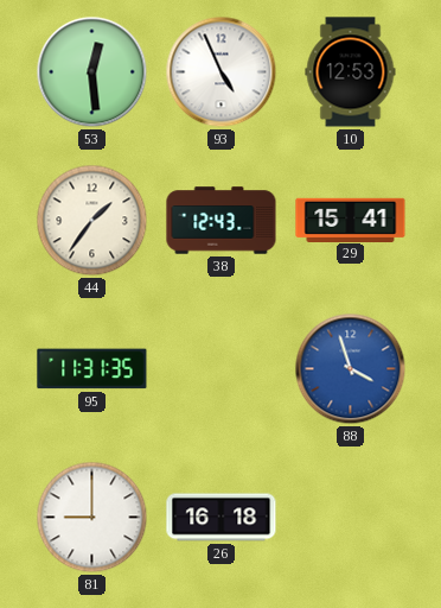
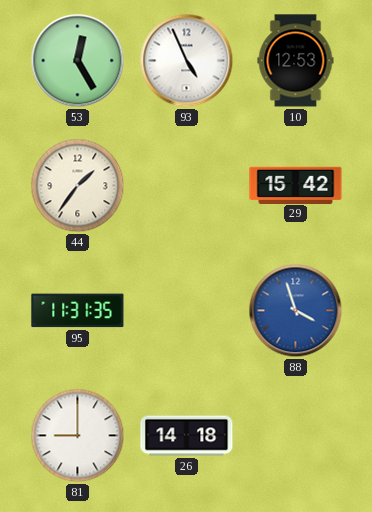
53: 12:29 -> 12:25 (78, 61)
38: 12:43 -> none (222, 221)
29: 15:41 -> 15:42 (296, 185)
26: 16:18 -> 14:18 (187, 436)
